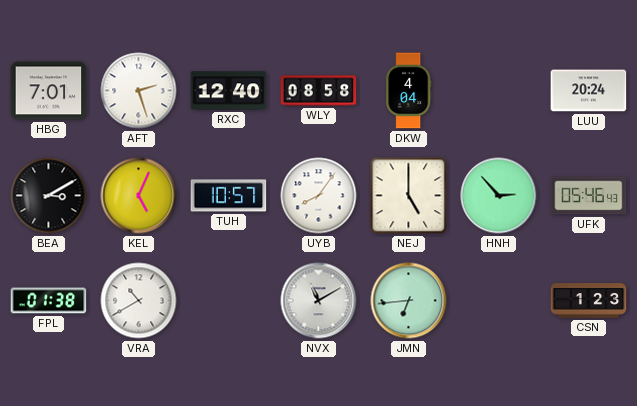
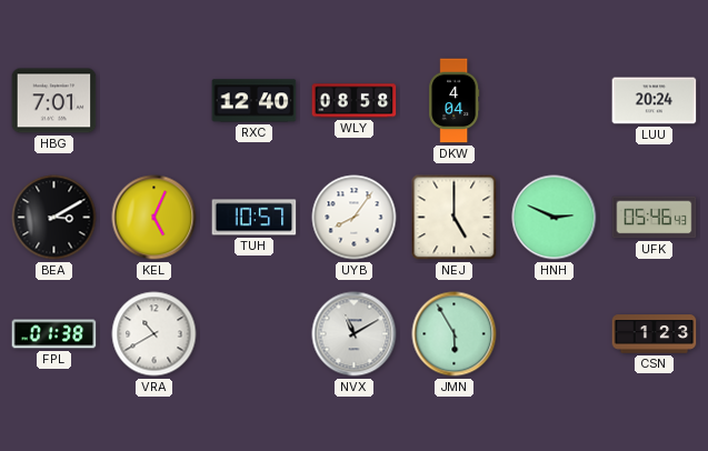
AFT: 2:27 -> none (139, 91)
HNH: 2:53 -> 2:49 (555, 218)
JMN: 6:44 -> 5:55 (455, 334)
